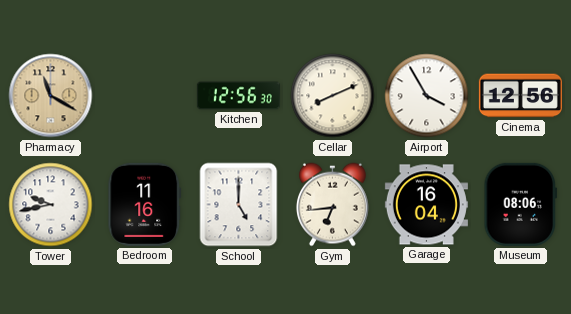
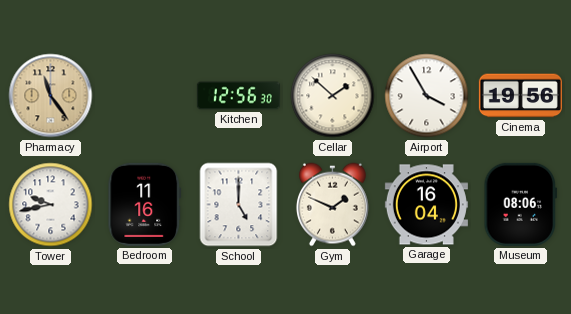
Pharmacy: 11:20 -> 11:24 (51, 96)
Cellar: 8:11 -> 1:52 (333, 96)
Cinema: 12:56 -> 19:56 (520, 96)
Gym: 6:44 -> 1:49 (332, 205)
